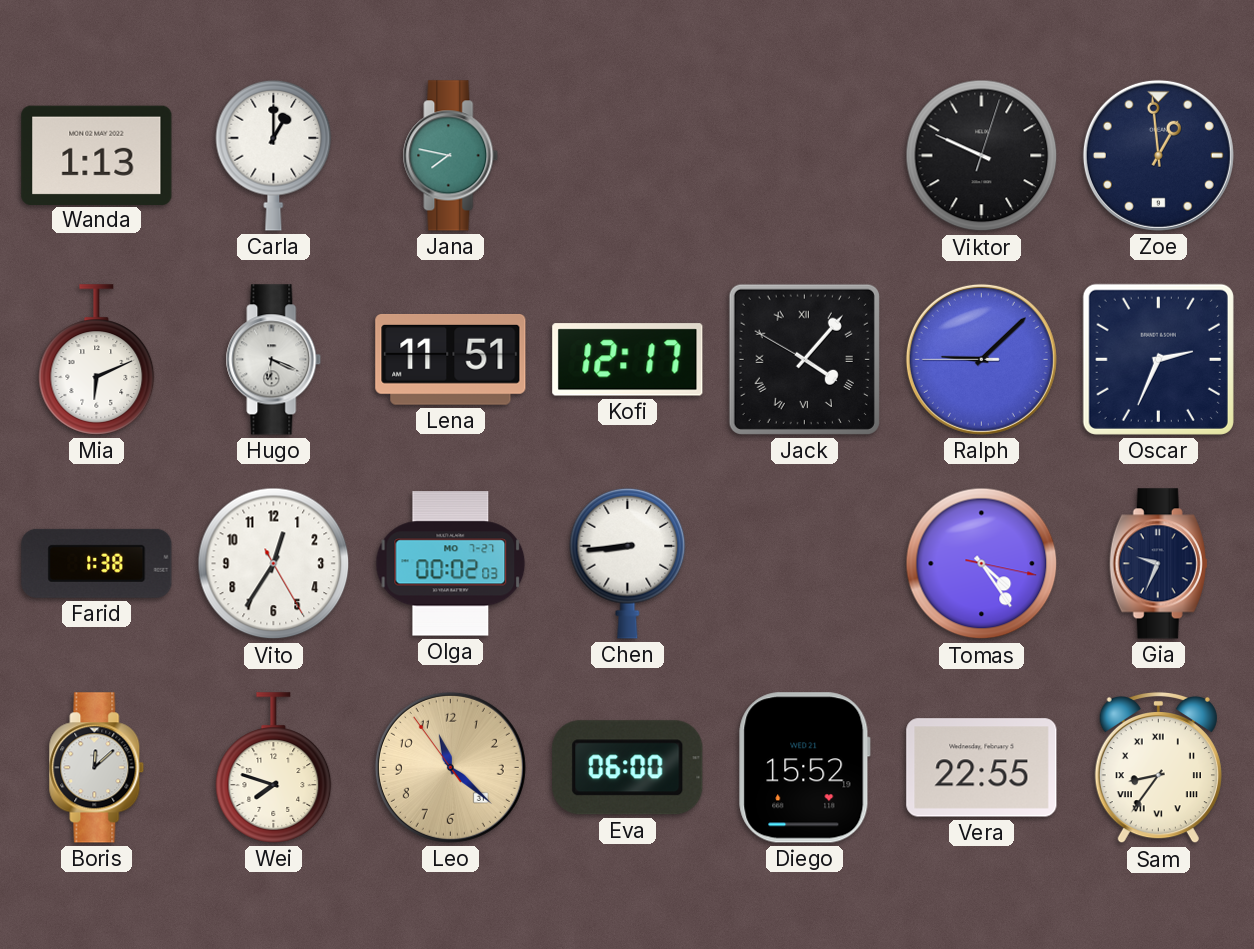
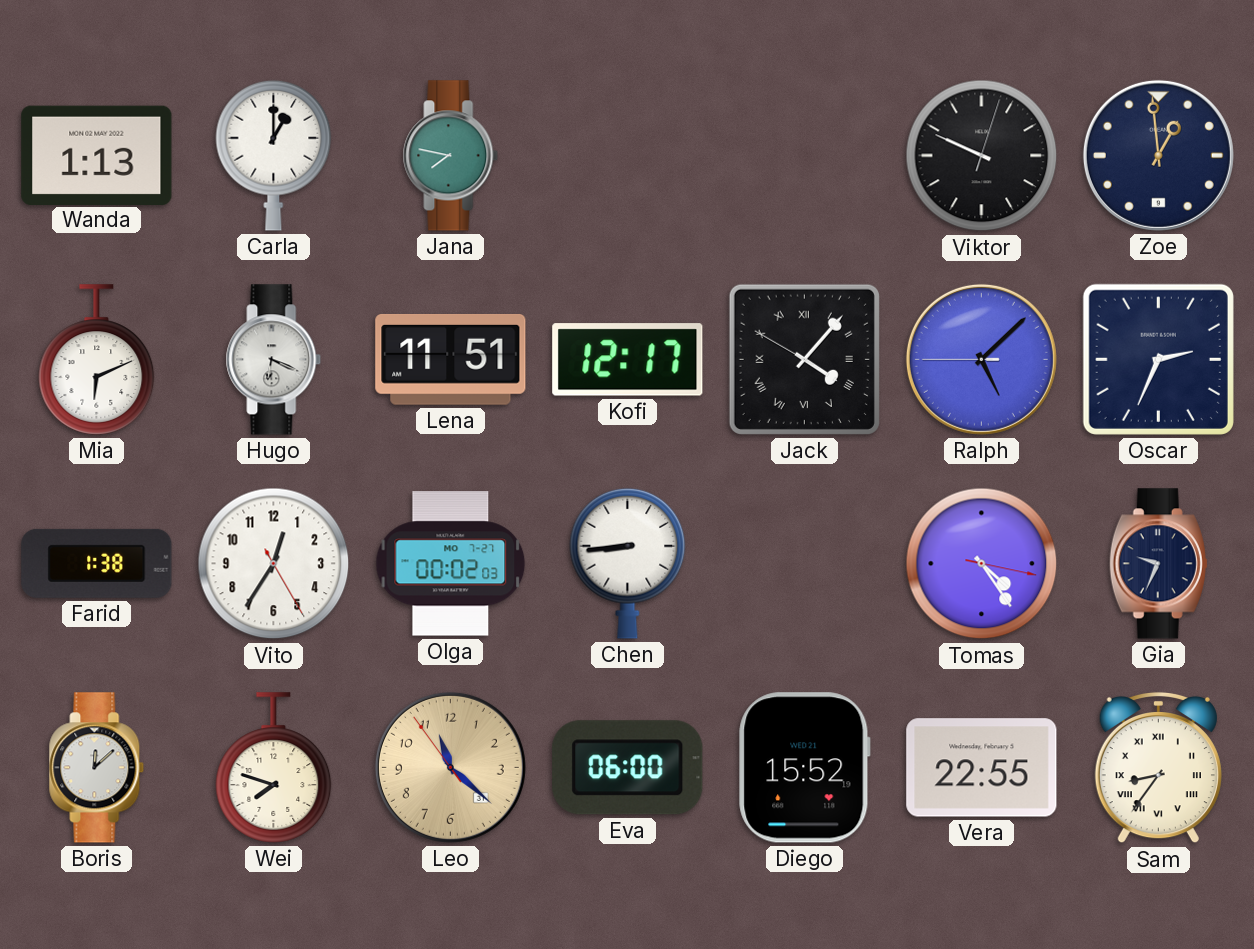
Ralph: 9:07 -> 5:07 (981, 359)
